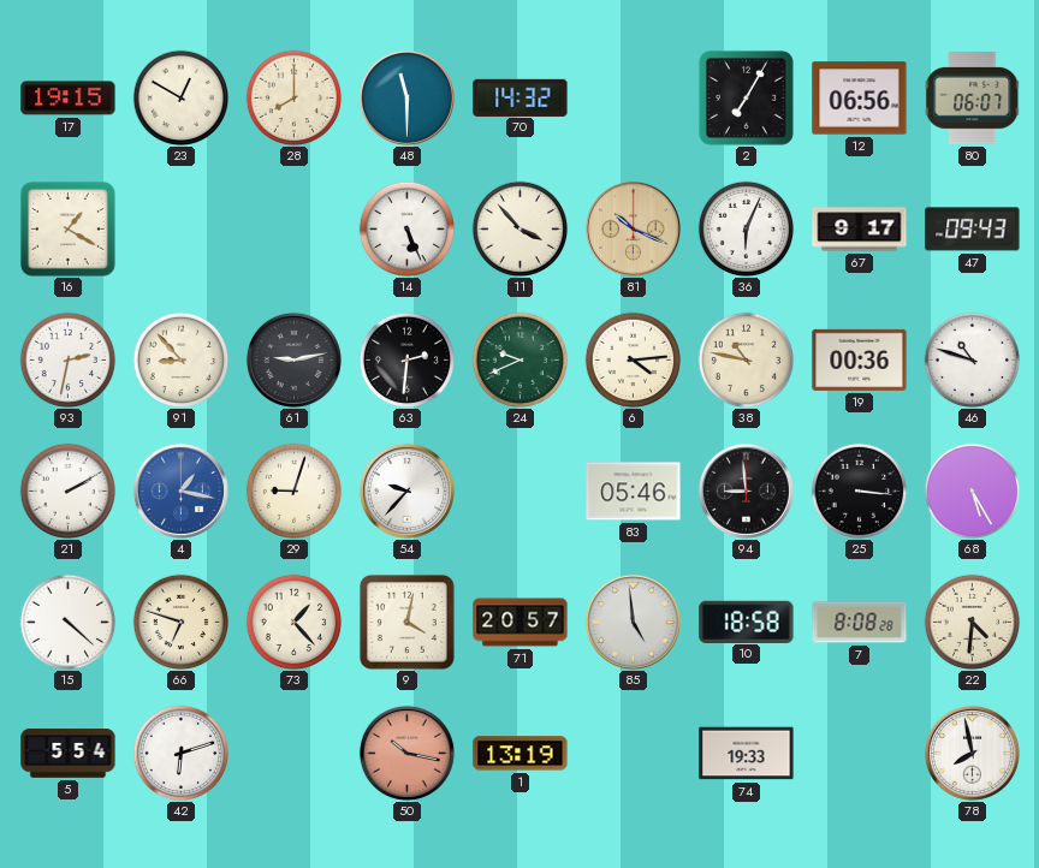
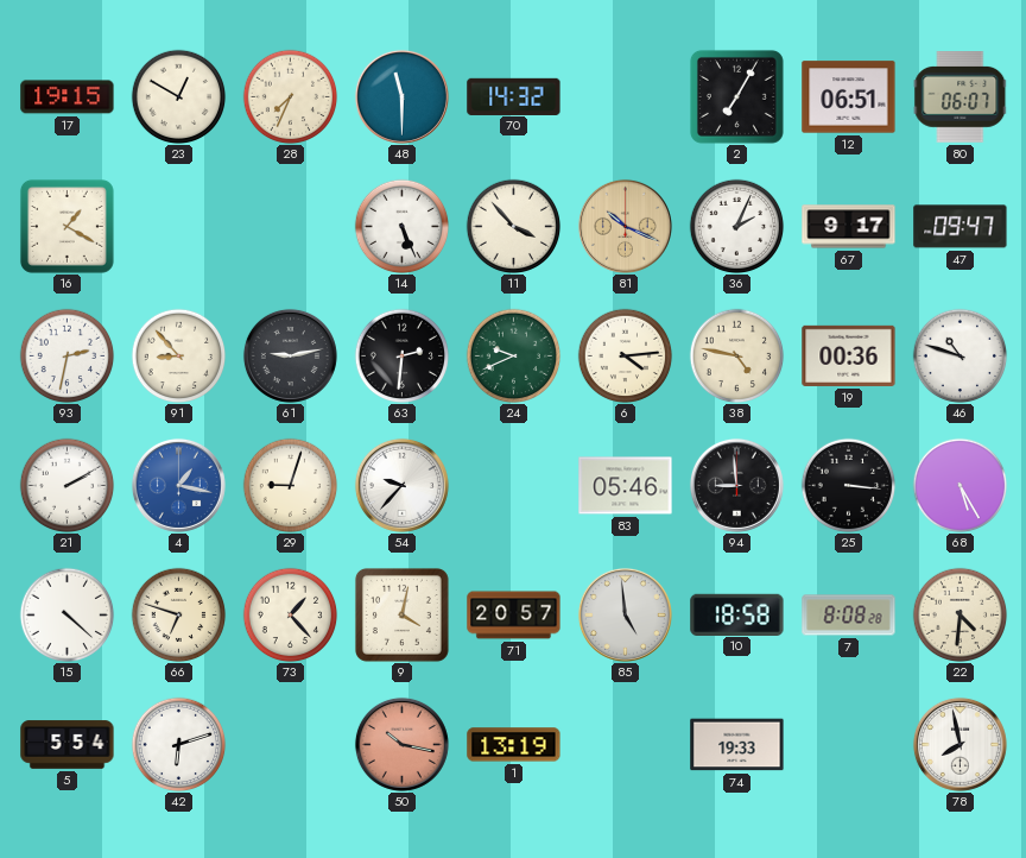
28: 8:00 -> 7:34 (290, 96)
12: 06:56 -> 06:51 (849, 97)
36: 6:04 -> 2:04 (736, 226)
47: 09:43 -> 09:47 (961, 227)
38: 10:47 -> 4:47 (736, 355)
